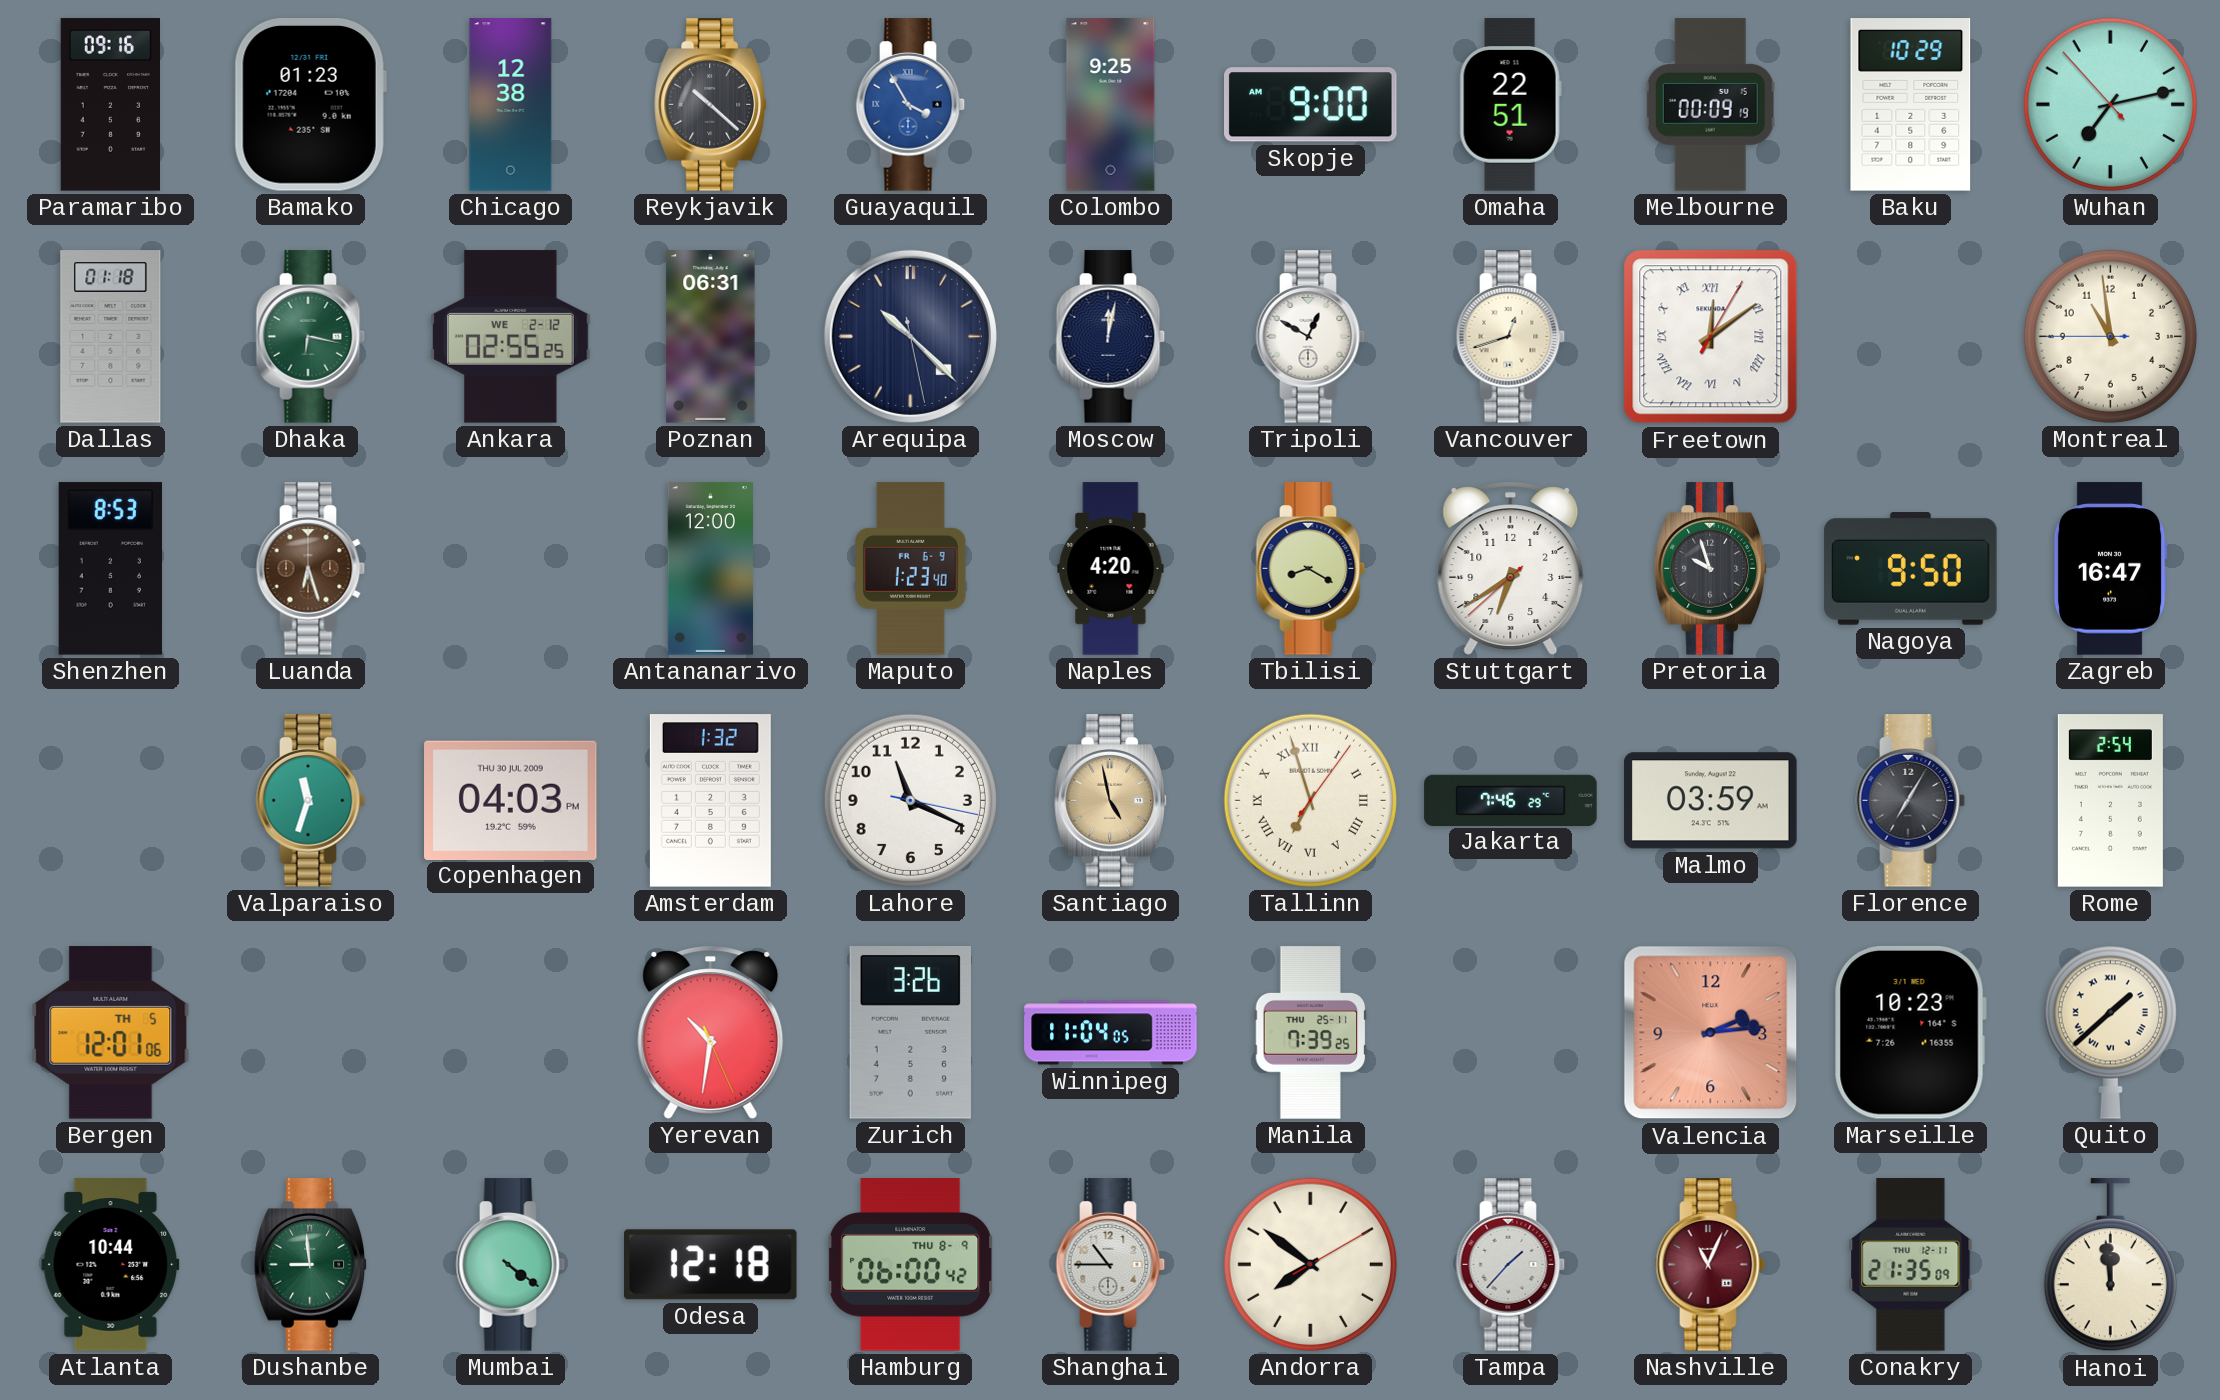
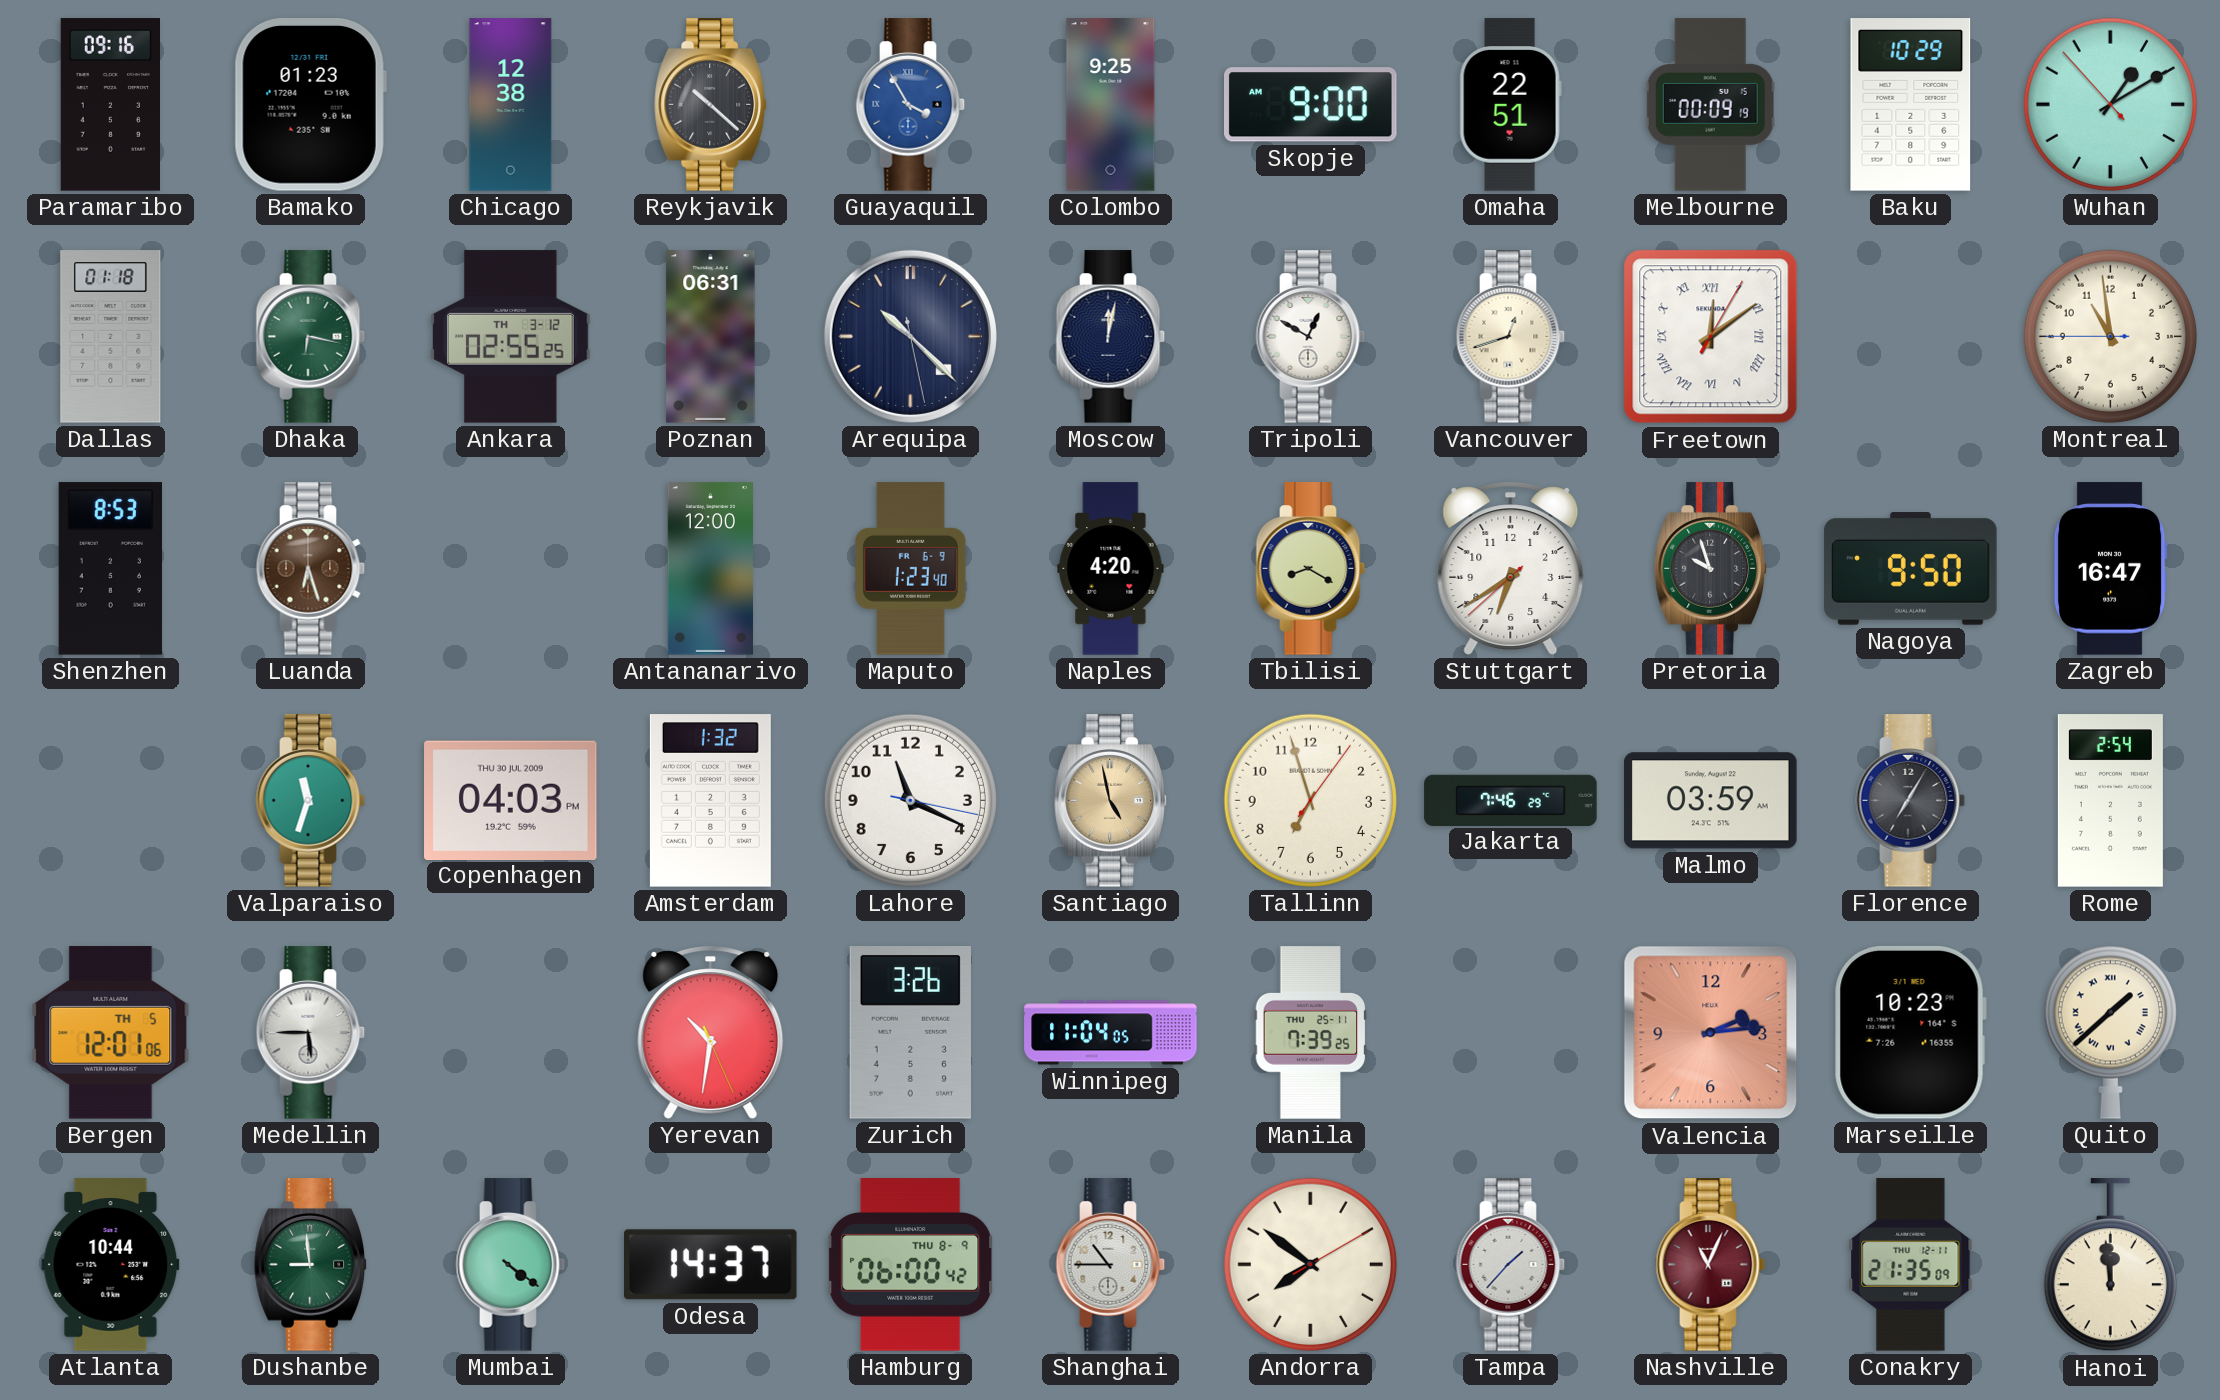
Wuhan: 7:12 -> 1:09 (2110, 104)
Ankara date: WE 2-12 -> TH 3-12 (511, 337)
Tallinn numerals: Roman -> Arabic (1310, 800)
Medellin: none -> 5:45 (311, 1033)
Odesa: 12:18 -> 14:37 (711, 1265)
